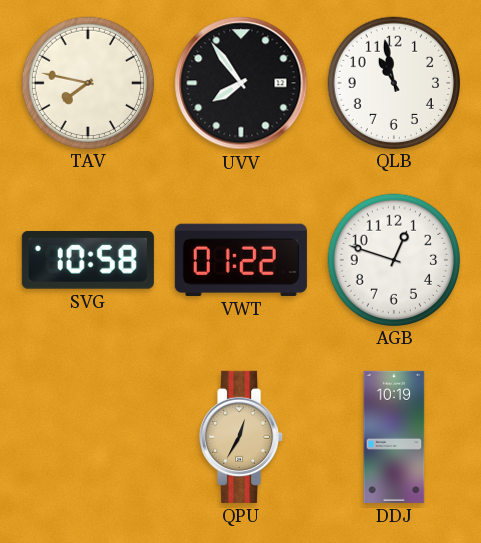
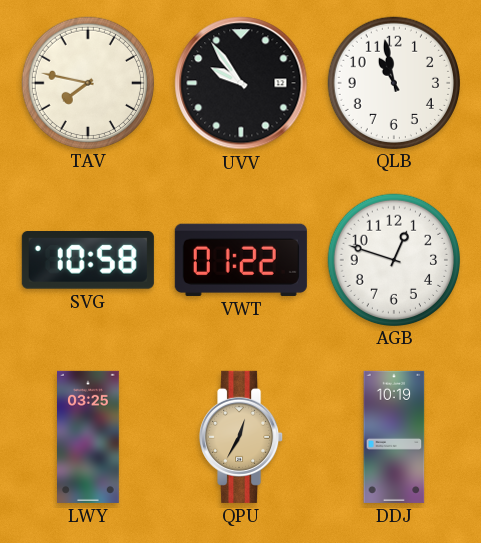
UVV: 7:54 -> 9:54 (241, 83)
LWY: none -> 03:25 (89, 437)
